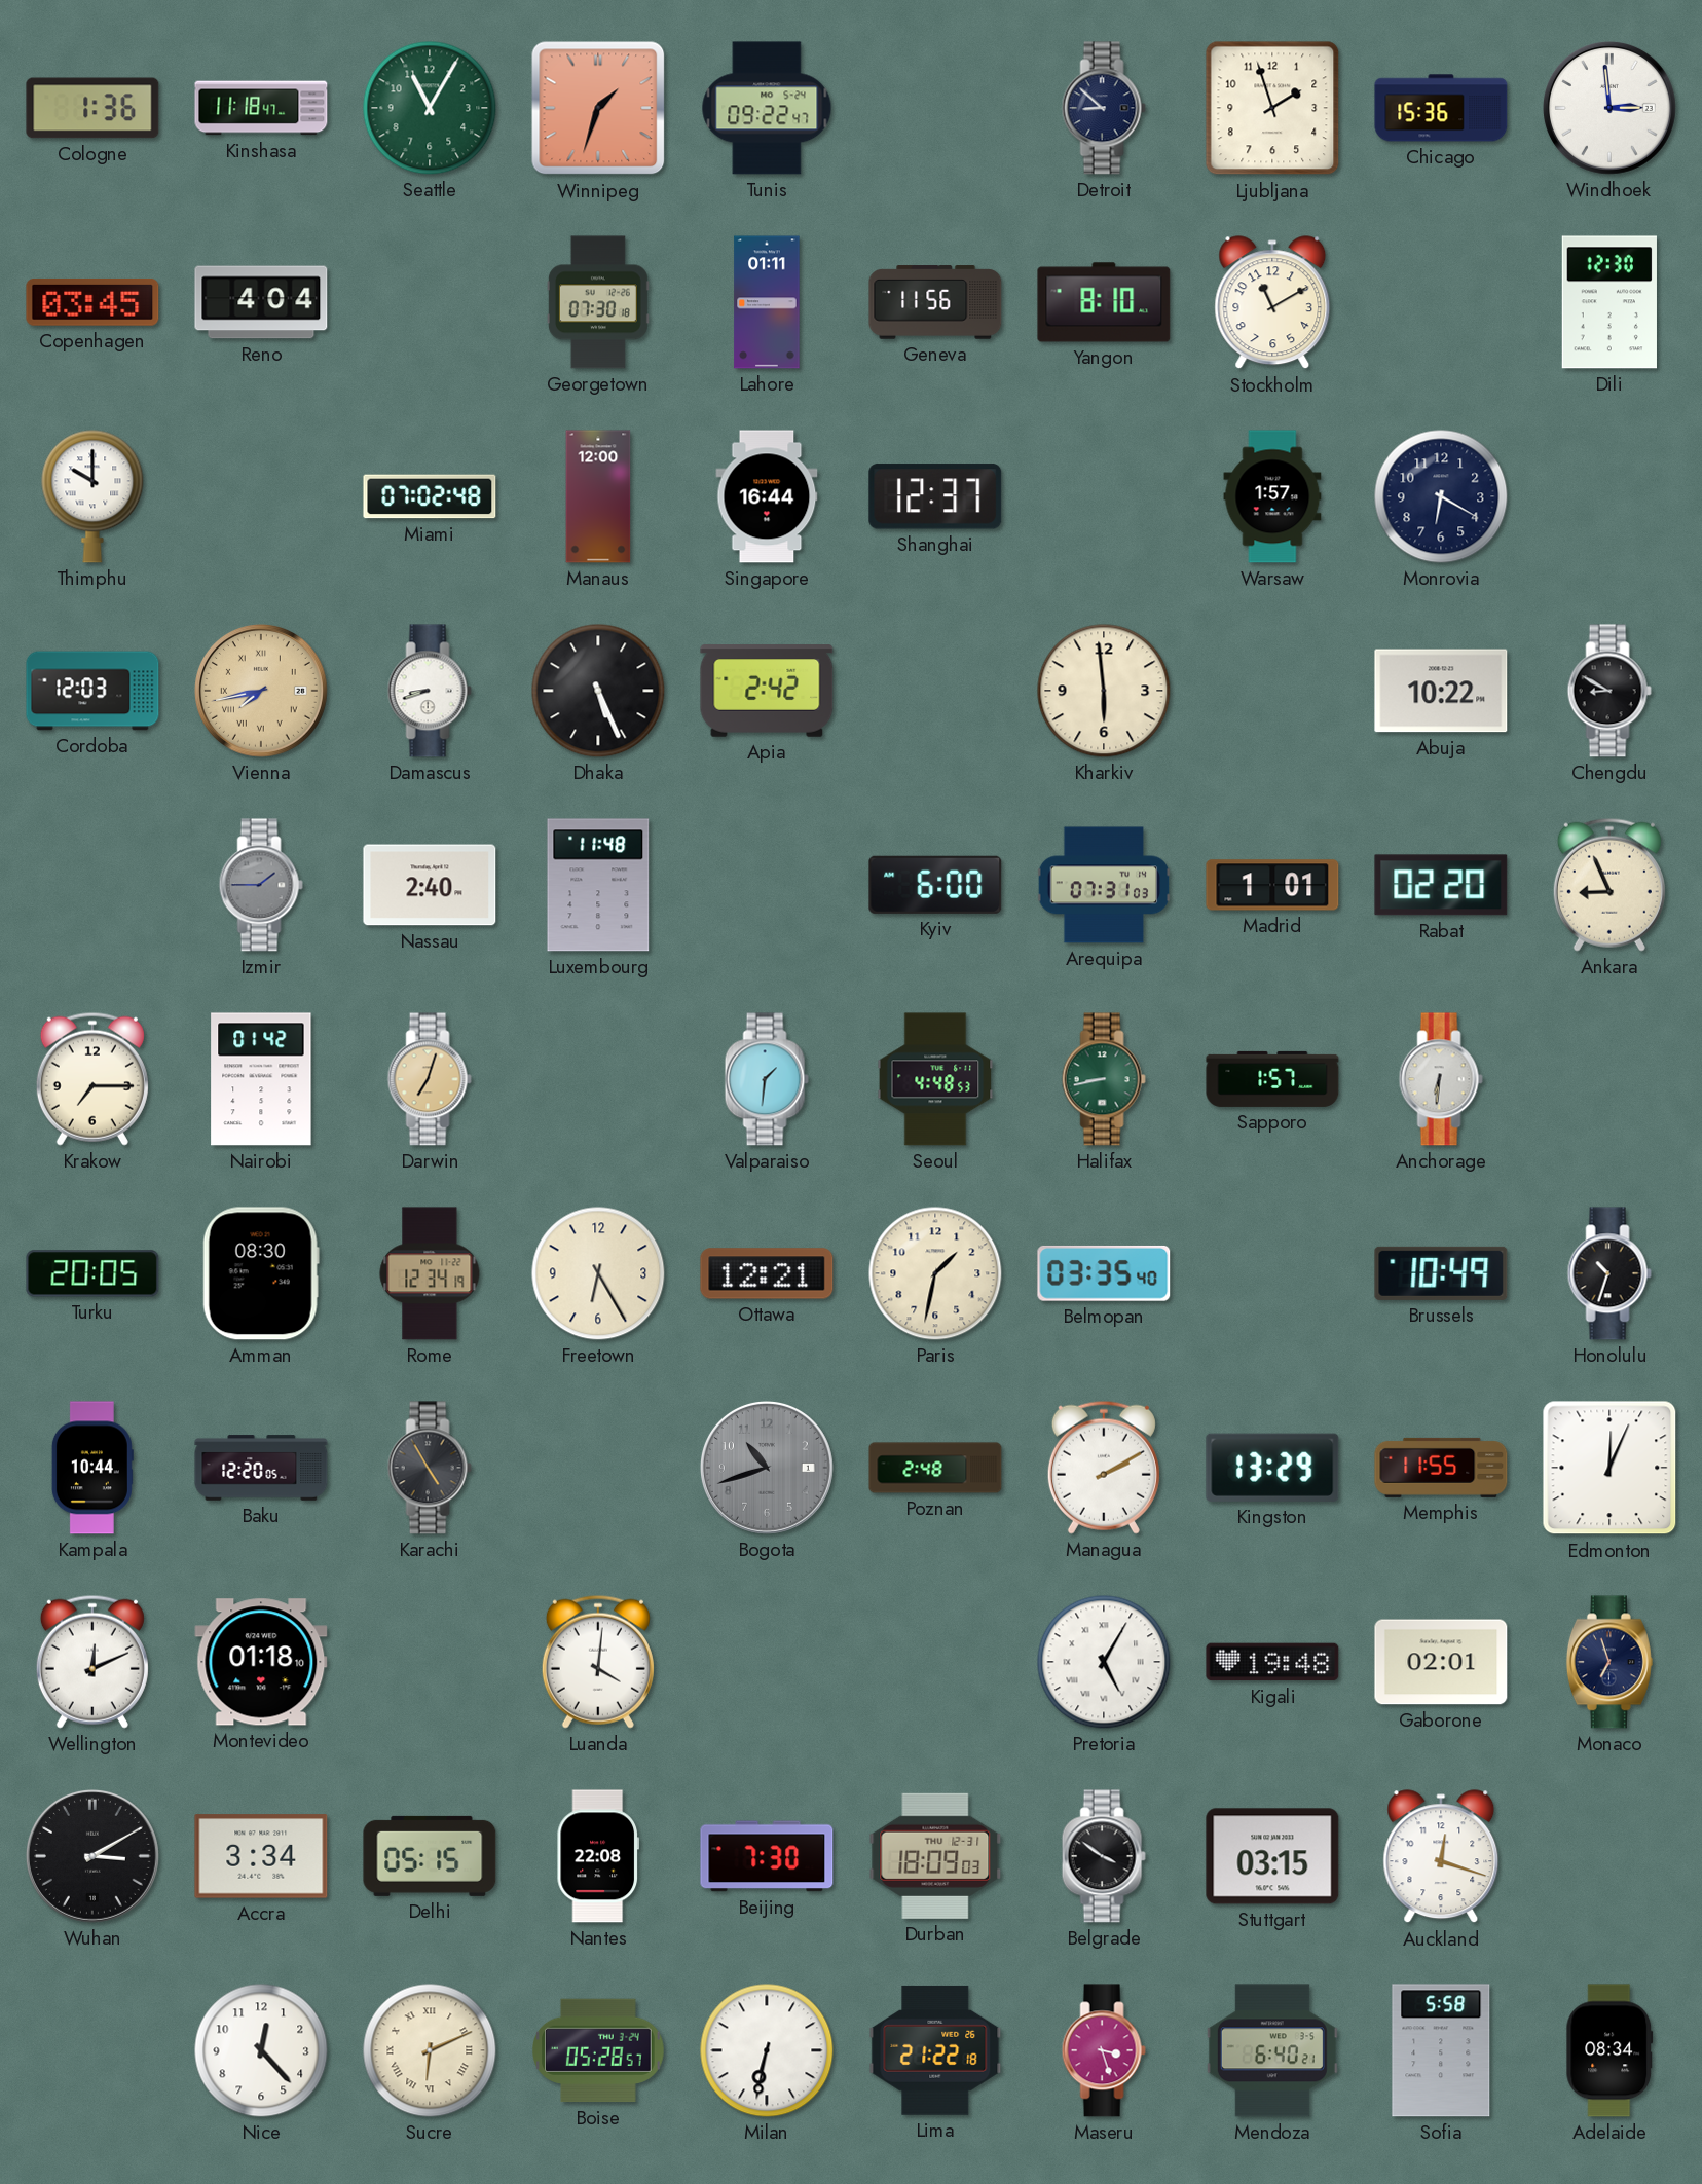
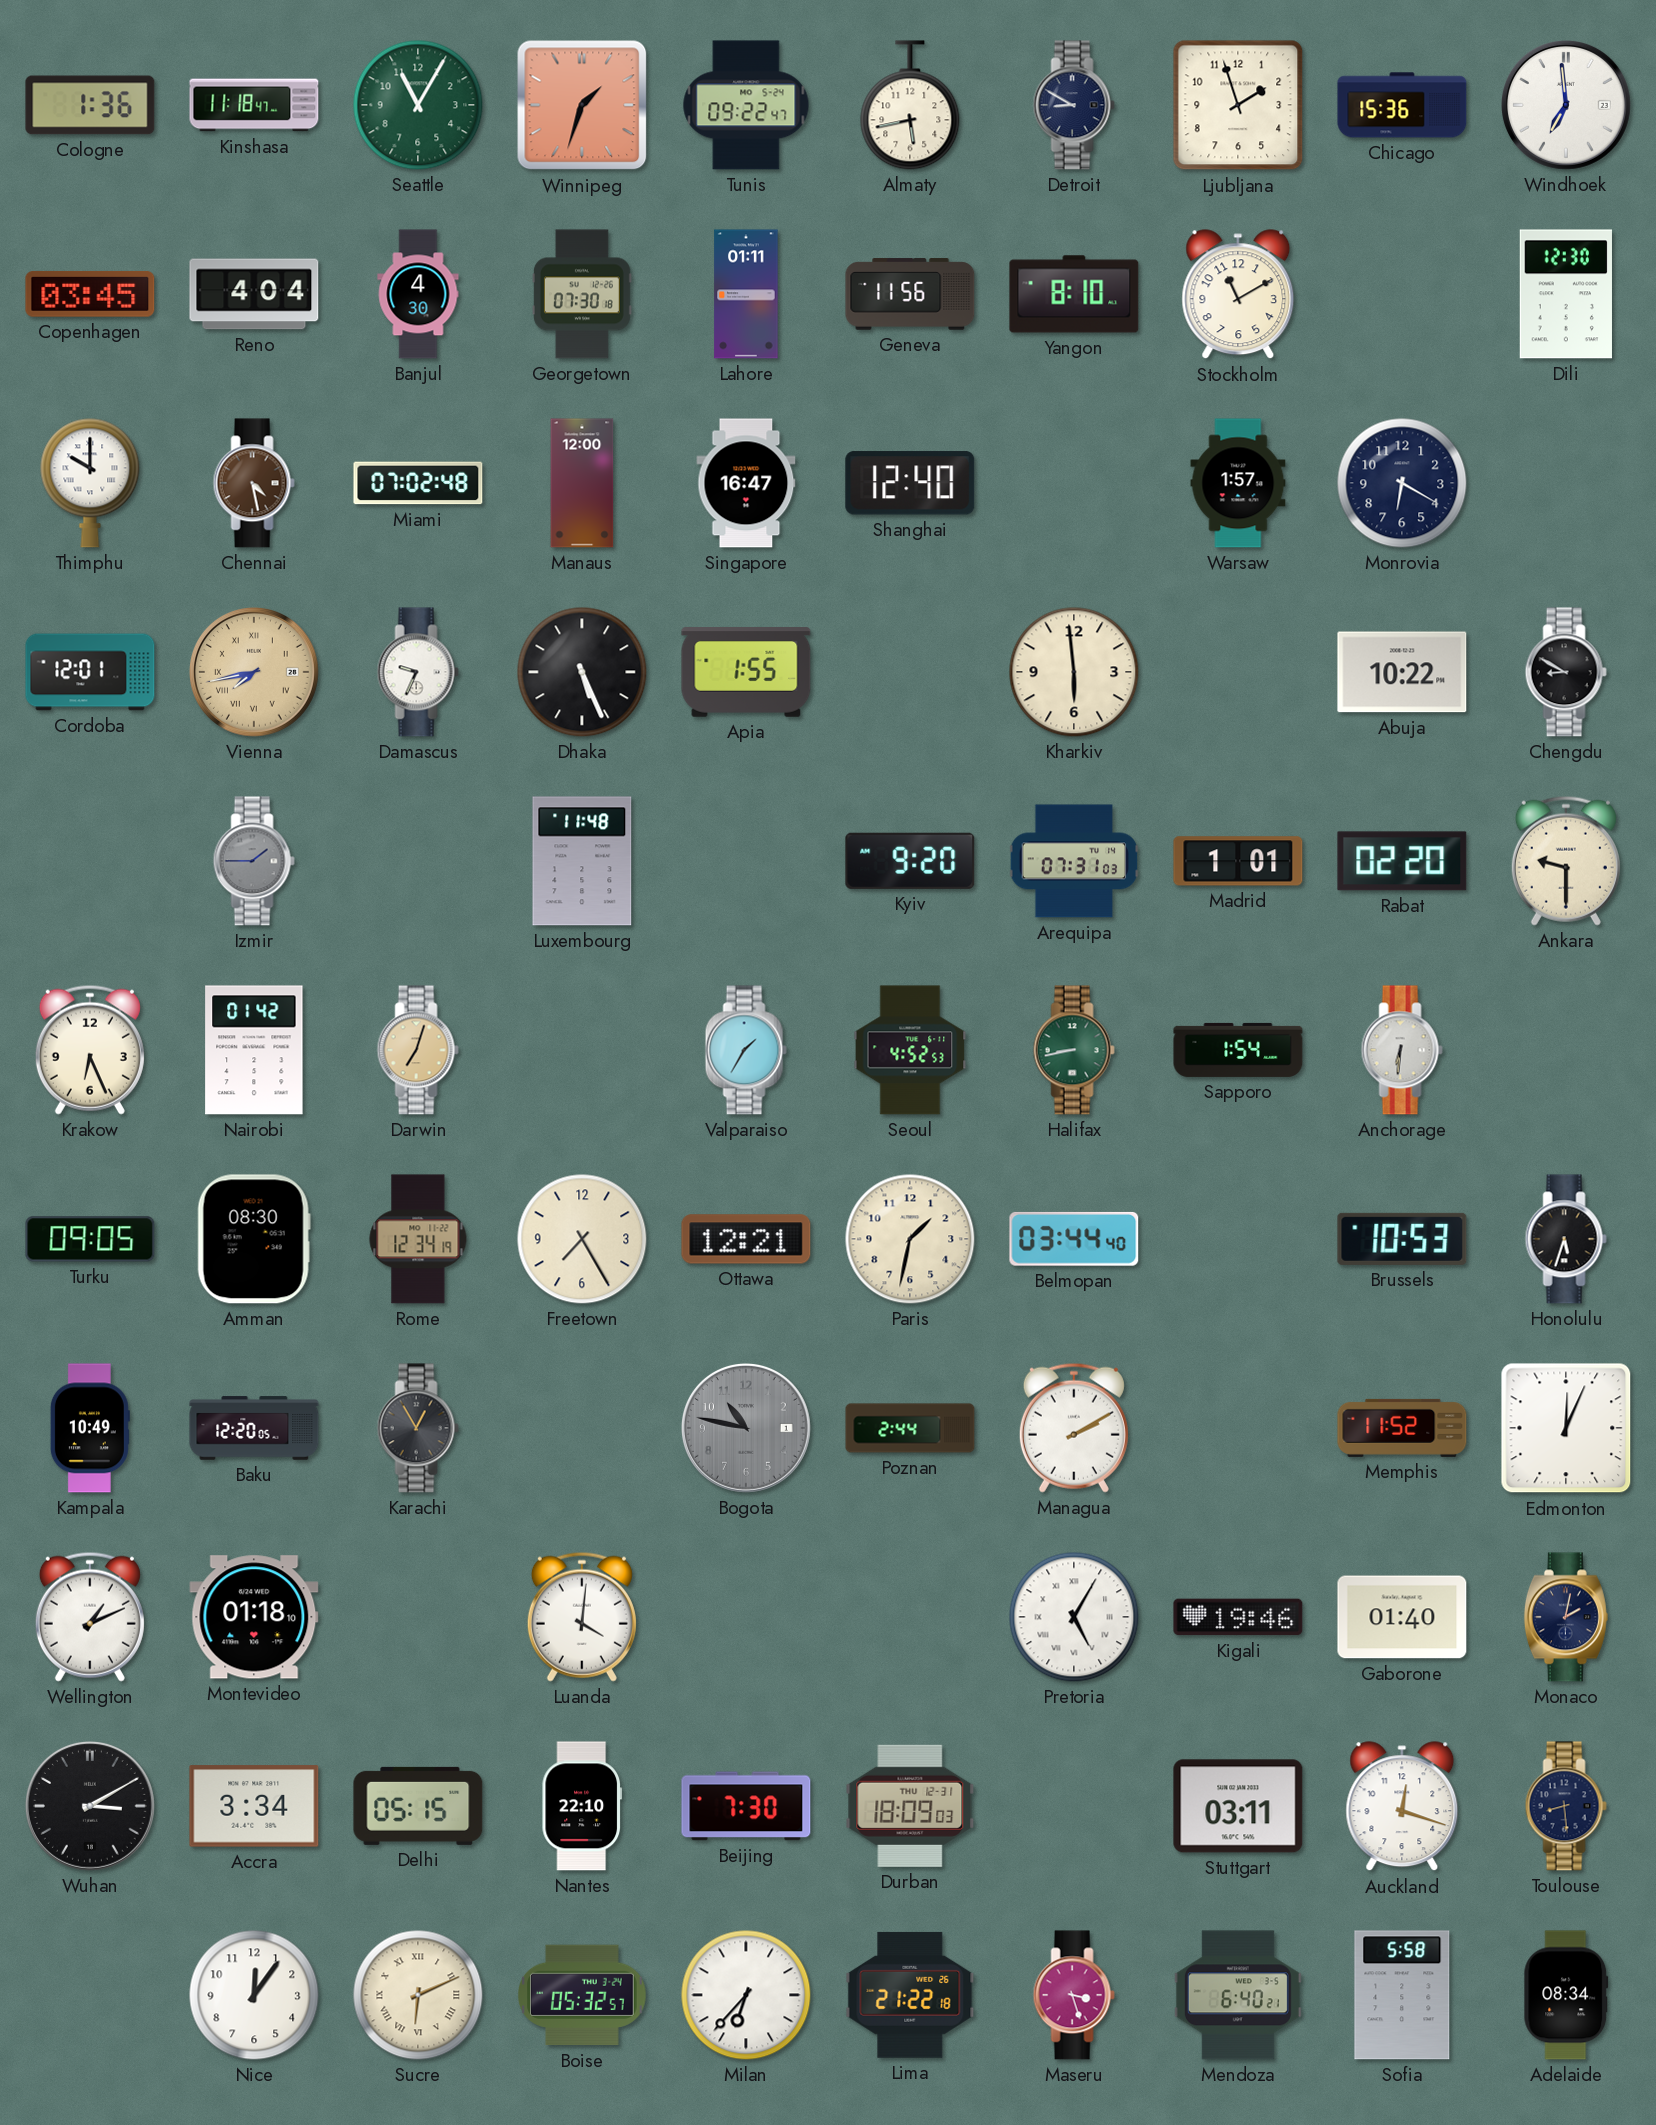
Almaty: none -> 5:43 (910, 105)
Detroit: 8:52 -> 8:50 (1074, 105)
Windhoek: 2:59 -> 6:59 (1566, 105)
Banjul: none -> 4:30 (418, 294)
Chennai: none -> 4:28 (254, 483)
Singapore: 16:44 -> 16:47 (746, 483)
Shanghai: 12:37 -> 12:40 (910, 483)
Cordoba: 12:03 -> 12:01 (90, 672)
Damascus: 8:42 -> 9:34 (418, 672)
Apia: 2:42 -> 1:55 (746, 672)
Nassau: 2:40 -> none (430, 885)
Kyiv: 6:00 -> 9:20 (910, 861)
Ankara: 8:56 -> 9:30 (1566, 861)
Krakow: 7:15 -> 6:26 (90, 1050)
Valparaiso: 1:31 -> 1:35 (746, 1050)
Seoul: 4:48 -> 4:52 (910, 1050)
Sapporo: 1:57 -> 1:54 (1238, 1050)
Turku: 20:05 -> 09:05 (90, 1239)
Freetown: 6:25 -> 7:25 (582, 1239)
Belmopan: 03:35 -> 03:44 (1074, 1239)
Brussels: 10:49 -> 10:53 (1402, 1239)
Honolulu: 10:33 -> 5:33 (1566, 1239)
Kampala: 10:44 -> 10:49 (90, 1428)
Karachi: 4:55 -> 12:55 (418, 1428)
Bogota: 10:42 -> 10:47 (746, 1428)
Poznan: 2:48 -> 2:44 (910, 1428)
Kingston: 13:29 -> none (1272, 1468)
Memphis: 11:55 -> 11:52 (1402, 1428)
Wellington: 12:11 -> 1:11 (90, 1617)
Kigali: 19:48 -> 19:46 (1238, 1617)
Gaborone: 02:01 -> 01:40 (1402, 1617)
Monaco: 6:57 -> 2:02 (1566, 1617)
Nantes: 22:08 -> 22:10 (581, 1806)
Belgrade: 3:51 -> none (1104, 1856)
Stuttgart: 03:15 -> 03:11 (1238, 1806)
Toulouse: none -> 8:29 (1566, 1806)
Nice: 12:23 -> 12:06 (254, 1995)
Boise: 05:28 -> 05:32 (582, 1995)
Milan: 6:32 -> 6:37 (746, 1995)
